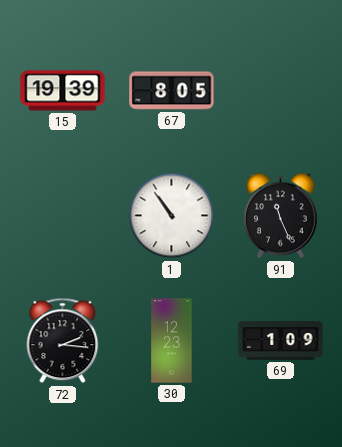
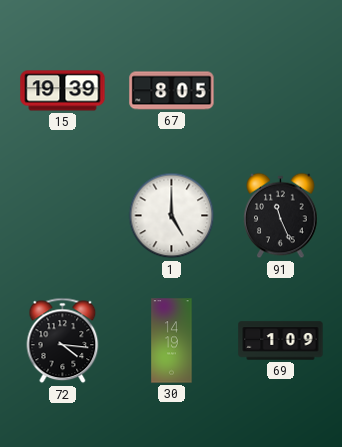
1: 10:54 -> 5:00 (172, 216)
72: 2:16 -> 4:16 (63, 341)
30: 12:23 -> 14:19 (172, 341)
